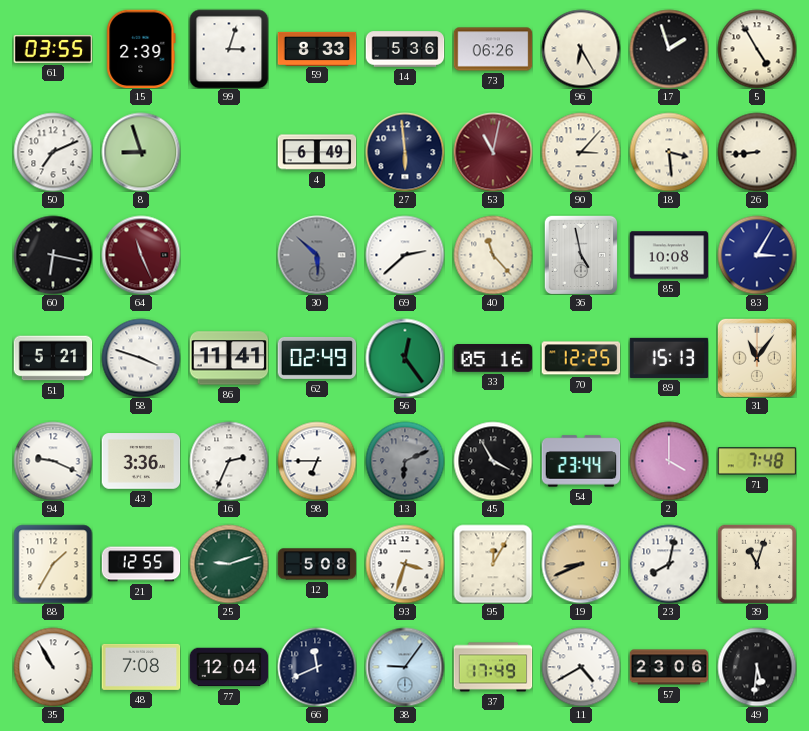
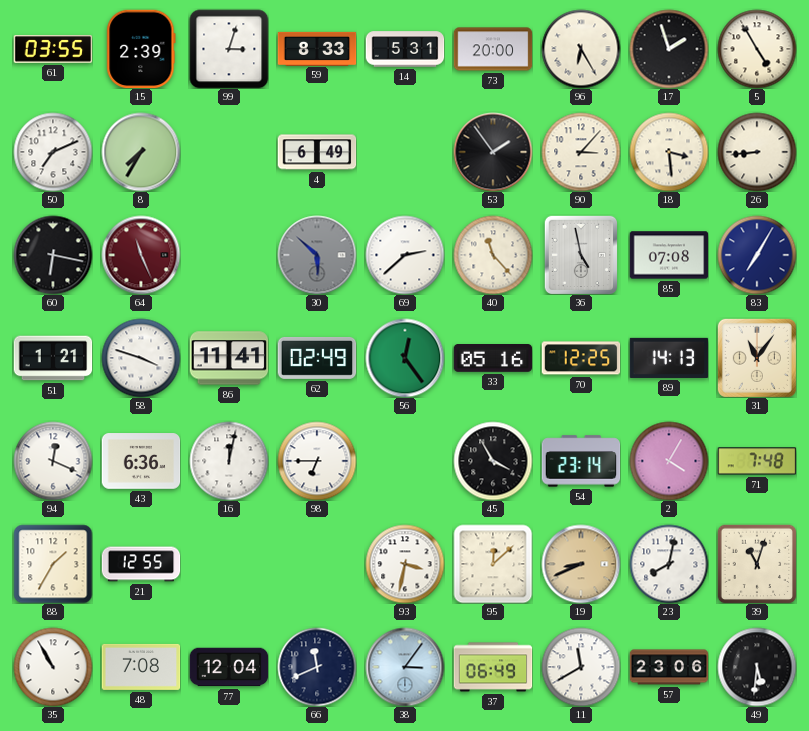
14: 5:36 -> 5:31 (405, 49)
73: 06:26 -> 20:00 (493, 49)
8: 8:57 -> 7:35 (141, 152)
27: 5:59 -> none (405, 152)
53: 11:02 -> 1:54 (493, 152)
53 dial: burgundy -> black (493, 152)
85: 10:08 -> 07:08 (669, 255)
83: 3:05 -> 7:05 (757, 255)
51: 5:21 -> 1:21 (53, 358)
89: 15:13 -> 14:13 (669, 358)
94: 9:19 -> 12:19 (53, 461)
43: 3:36 -> 6:36 (141, 461)
16: 2:34 -> 12:02 (229, 461)
13: 6:11 -> none (405, 461)
54: 23:44 -> 23:14 (581, 461)
2: 4:00 -> 4:05 (669, 461)
25: 9:12 -> none (229, 564)
12: 5:08 -> none (317, 564)
93: 3:33 -> 3:32 (405, 564)
95: 12:05 -> 12:08 (493, 564)
38: 9:06 -> 3:06 (405, 667)
37: 17:49 -> 06:49 (493, 667)
11: 4:40 -> 11:40 (581, 667)
